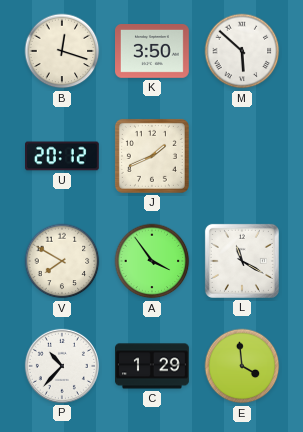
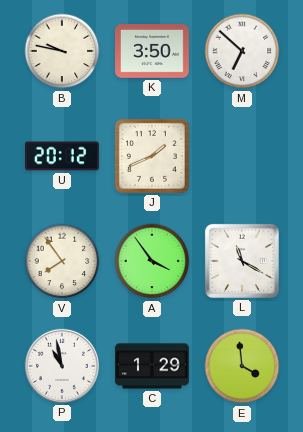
B: 12:18 -> 9:47 (62, 51)
M: 5:52 -> 6:52 (242, 51)
V: 7:50 -> 7:54 (62, 261)
P: 10:37 -> 10:58 (62, 366)
